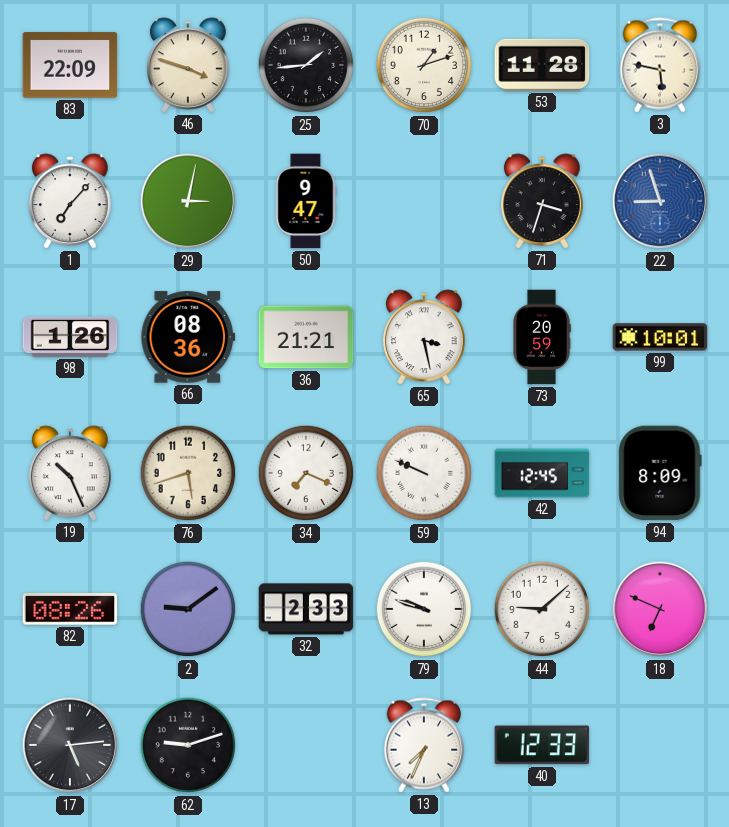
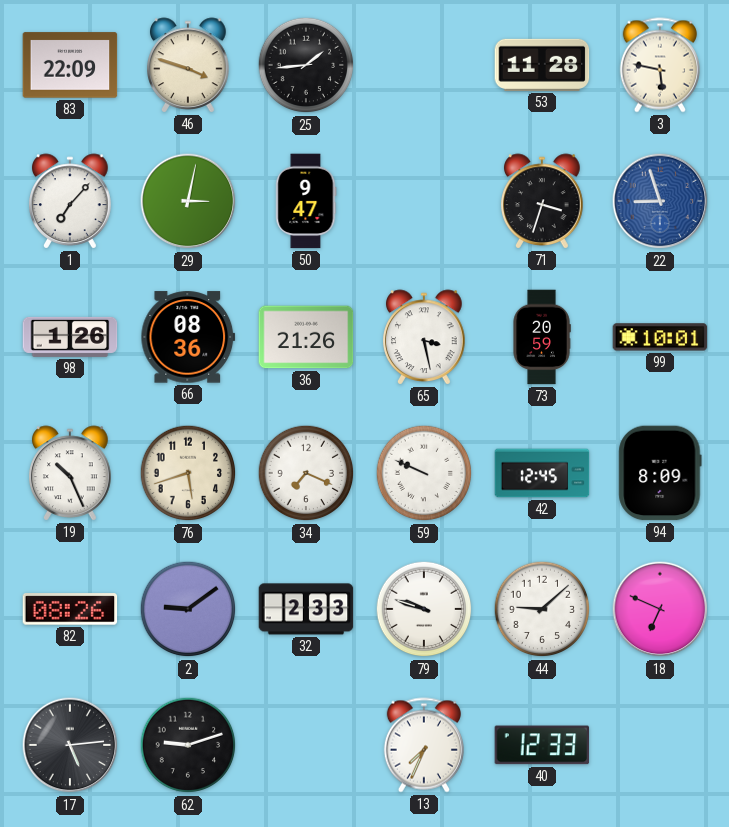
70: 1:12 -> none (424, 65)
36: 21:21 -> 21:26 (306, 337)
